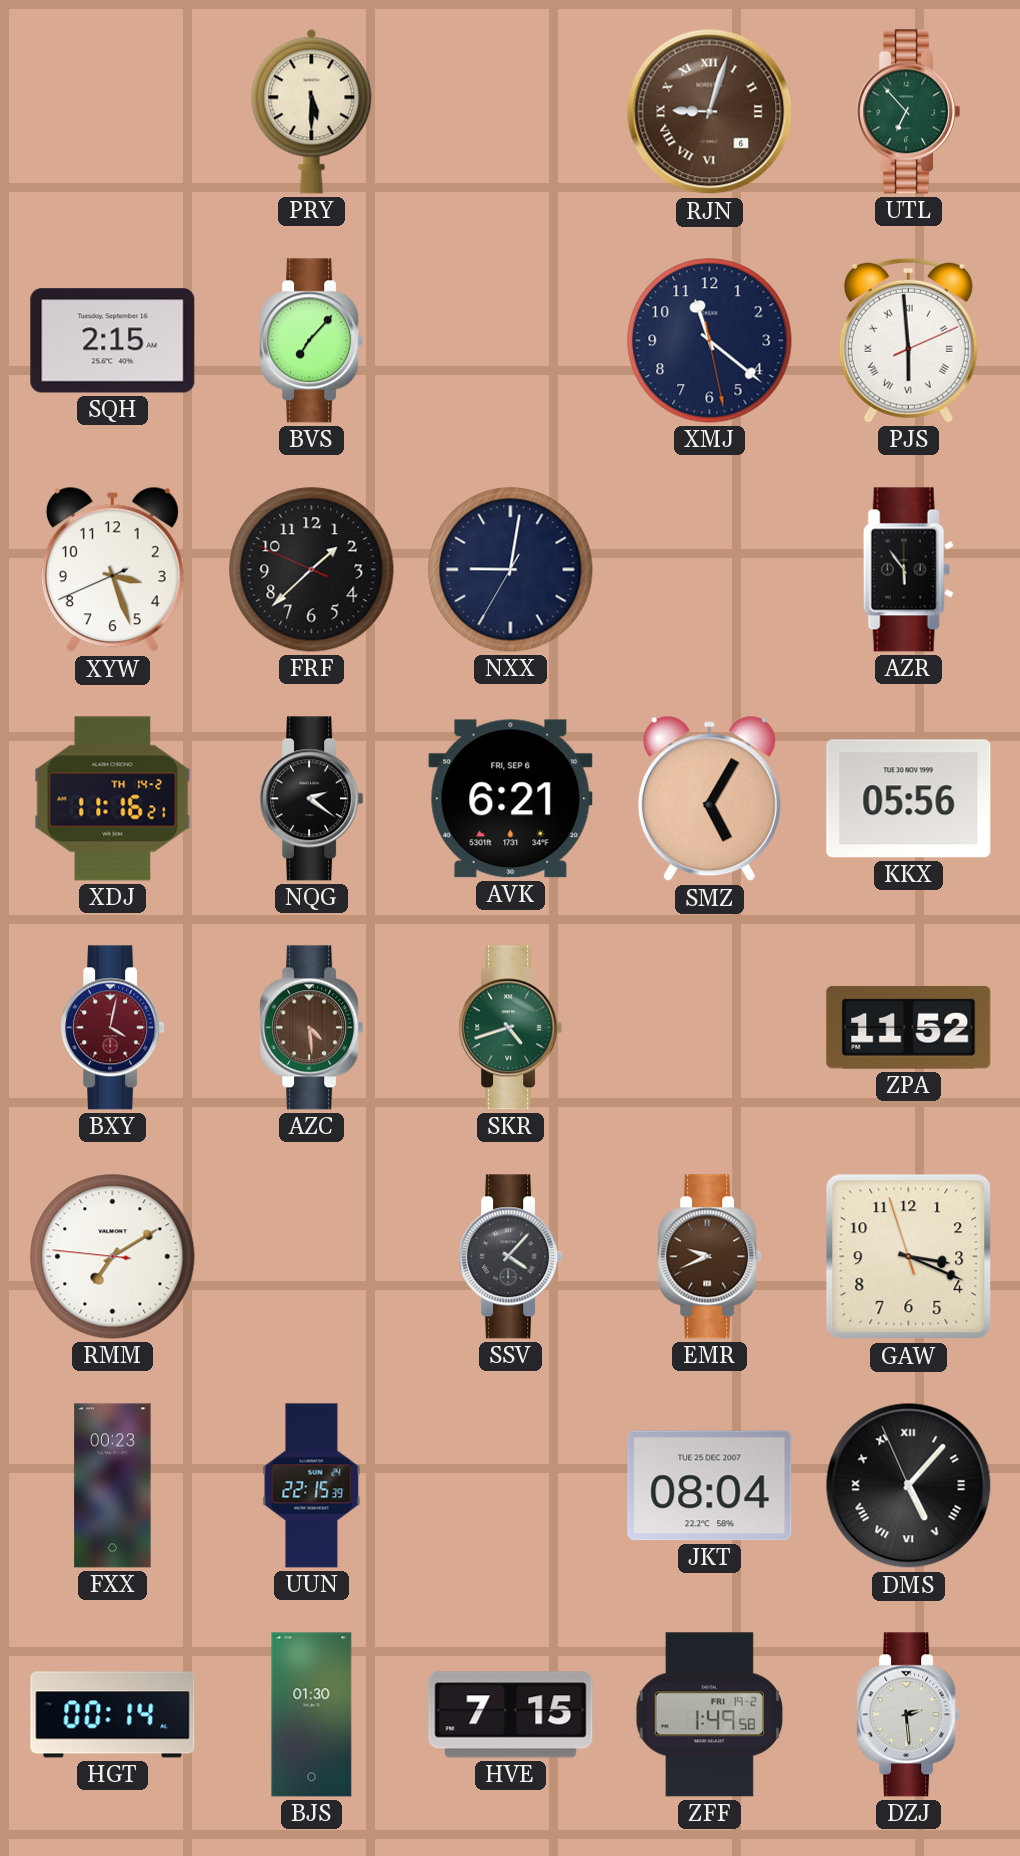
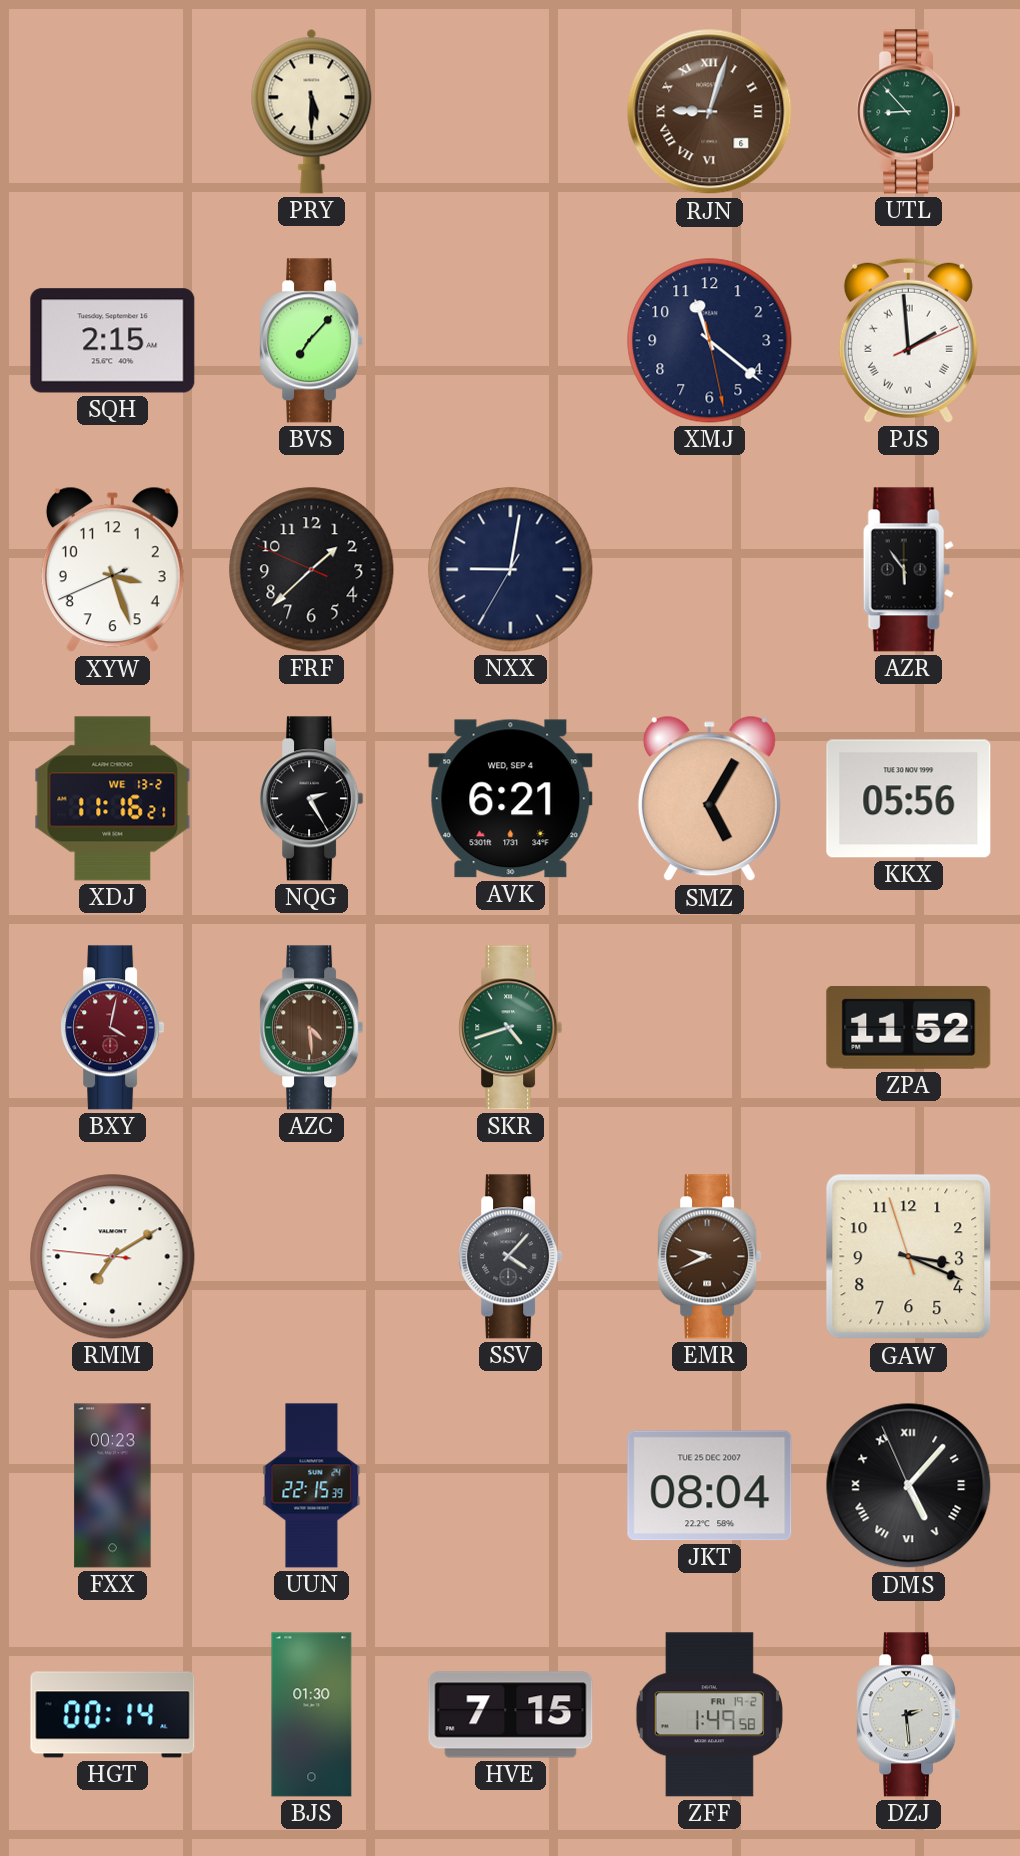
UTL: 6:53 -> 8:53 (909, 112)
PJS: 5:59 -> 1:59 (908, 340)
XDJ date: TH 14-2 -> WE 13-2 (113, 799)
NQG: 2:21 -> 2:25 (312, 799)
AVK date: FRI, SEP 6 -> WED, SEP 4 (511, 799)
